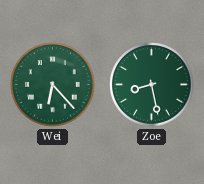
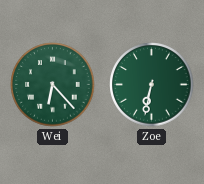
Zoe: 8:28 -> 6:32 (152, 85)
